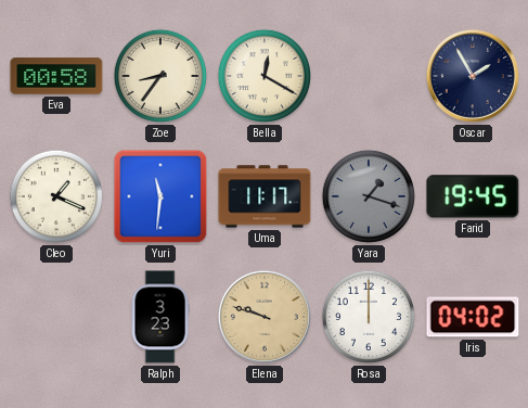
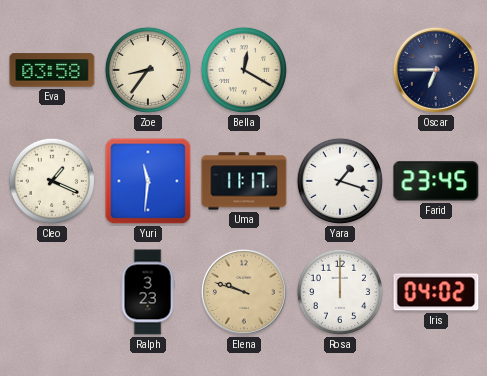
Eva: 00:58 -> 03:58 (52, 70)
Oscar: 1:55 -> 6:45 (436, 70)
Yara dial: grey -> white (340, 181)
Farid: 19:45 -> 23:45 (436, 181)
